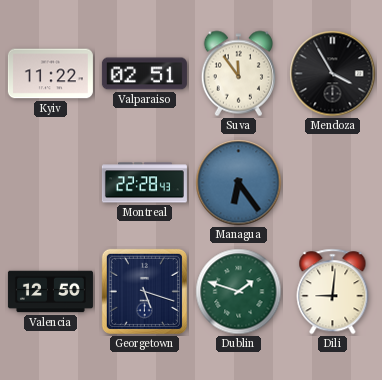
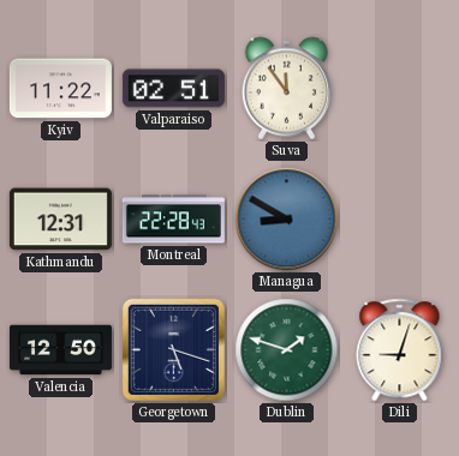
Mendoza: 3:55 -> none (333, 74)
Kathmandu: none -> 12:31 (60, 220)
Managua: 6:24 -> 8:50 (287, 220)
Dili: 9:01 -> 9:03 (400, 350)
